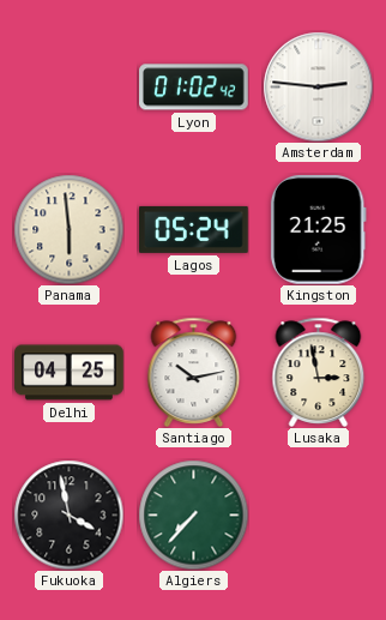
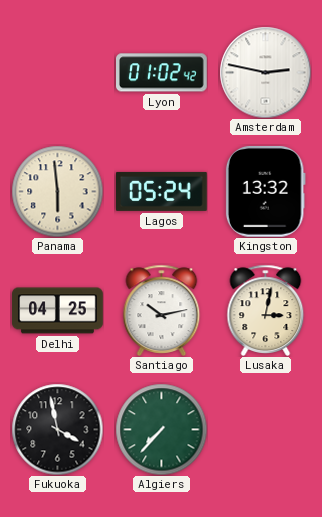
Amsterdam: 2:46 -> 2:47 (265, 72)
Kingston: 21:25 -> 13:32 (265, 191)
Lusaka: 2:58 -> 3:02 (266, 310)
